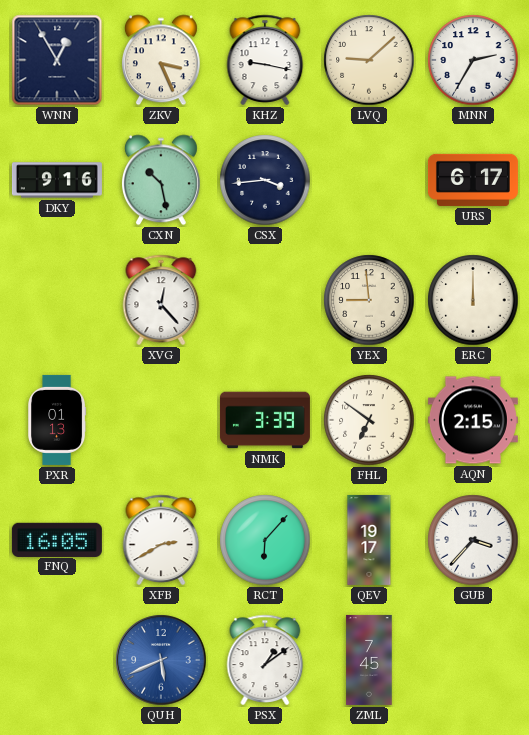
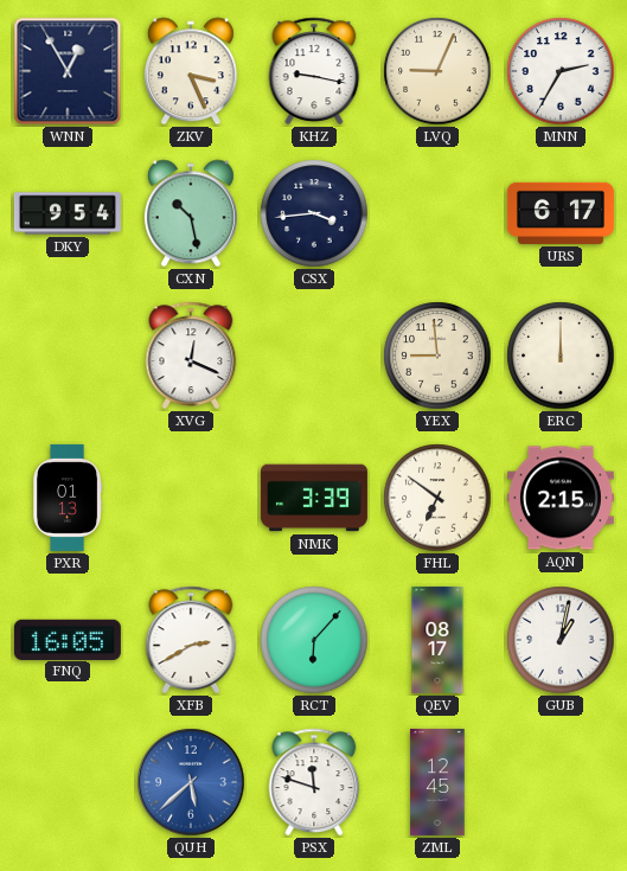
LVQ: 9:08 -> 9:04 (437, 71)
DKY: 9:16 -> 9:54 (68, 213)
XVG: 12:23 -> 12:19 (191, 356)
QEV: 19:17 -> 08:17 (437, 640)
GUB: 3:37 -> 1:02 (561, 640)
QUH: 5:41 -> 5:38 (191, 782)
PSX: 1:09 -> 11:48 (314, 782)
ZML: 7:45 -> 12:45 (437, 782)
